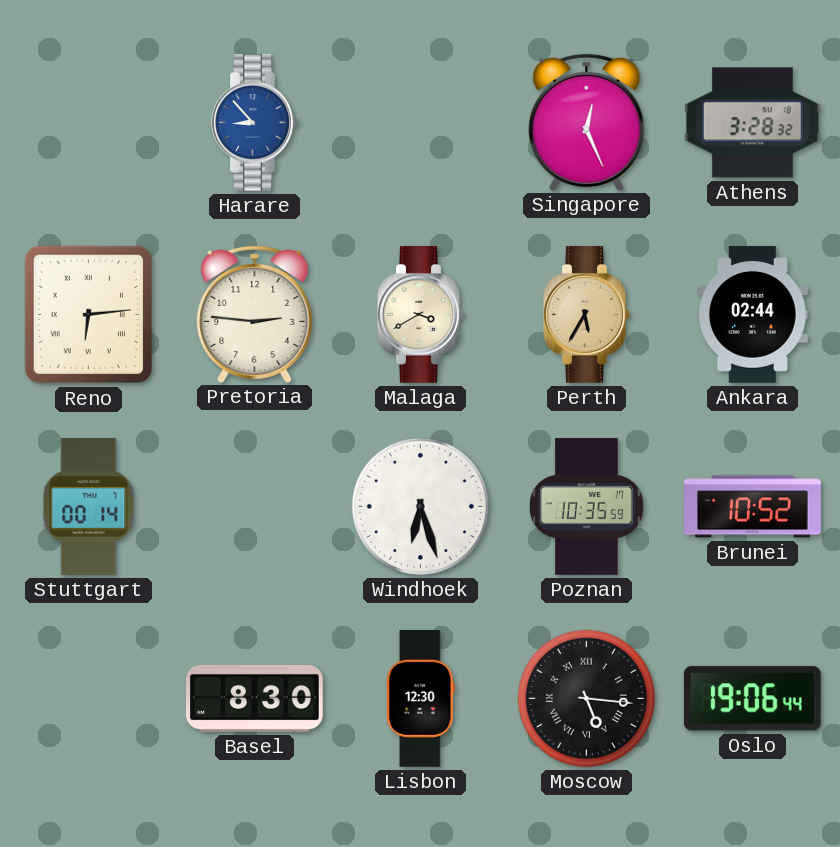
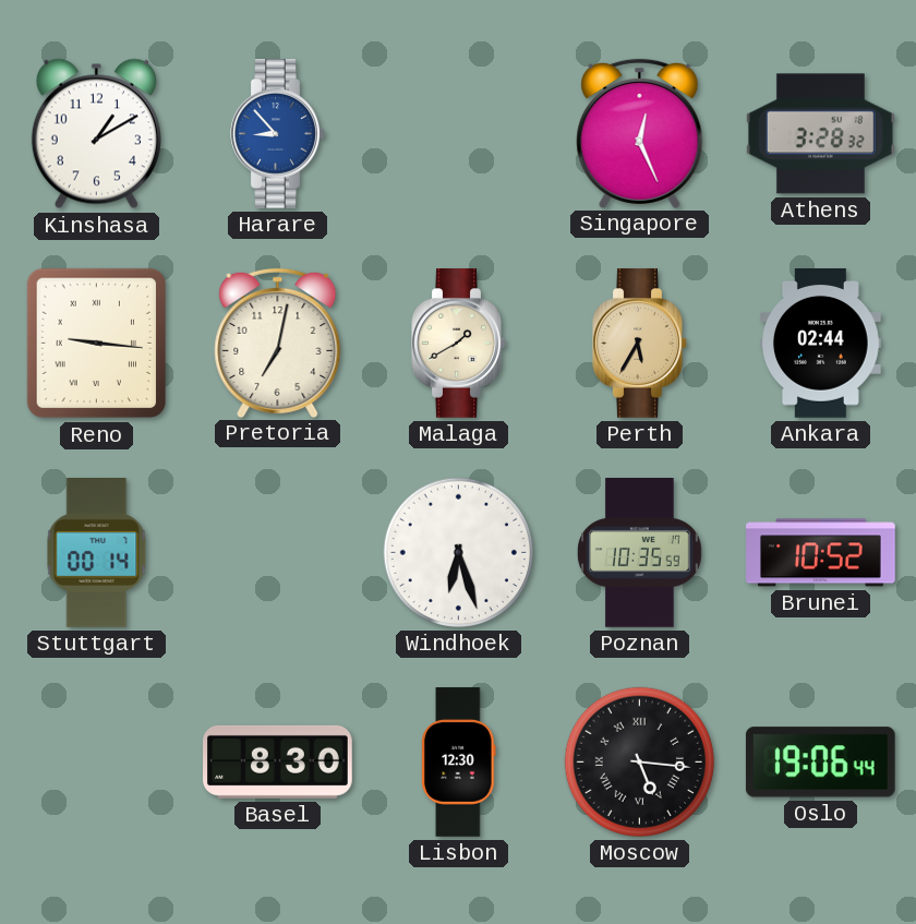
Kinshasa: none -> 1:10 (96, 134)
Reno: 6:14 -> 9:16 (97, 344)
Pretoria: 2:46 -> 7:02 (278, 343)
Malaga: 3:40 -> 1:40 (459, 344)
